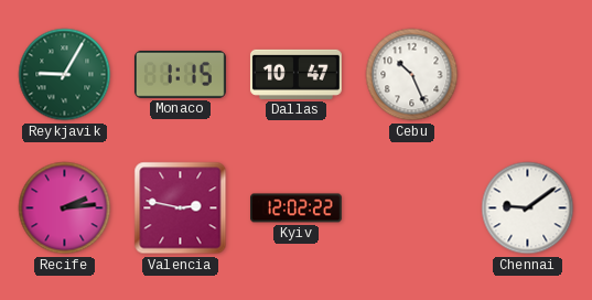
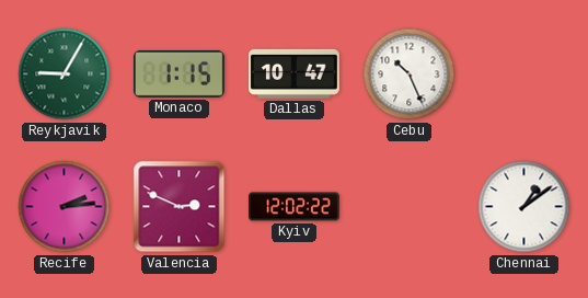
Valencia: 2:47 -> 2:49 (180, 207)
Chennai: 9:09 -> 1:09 (524, 207)
